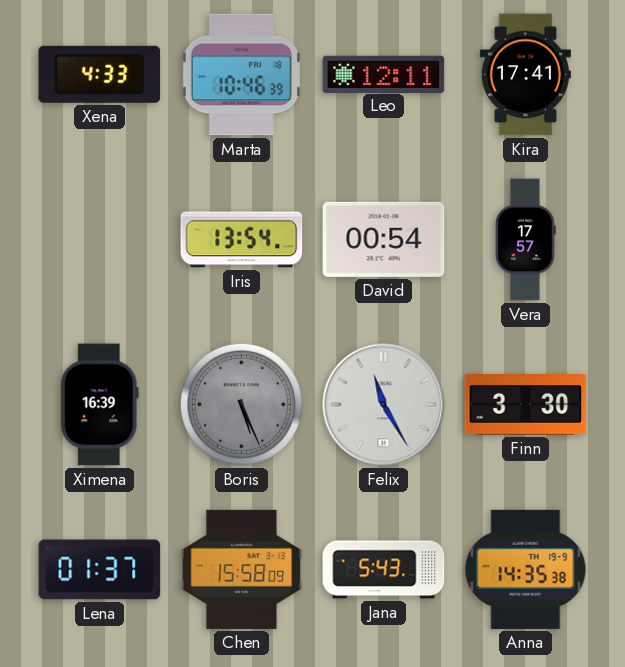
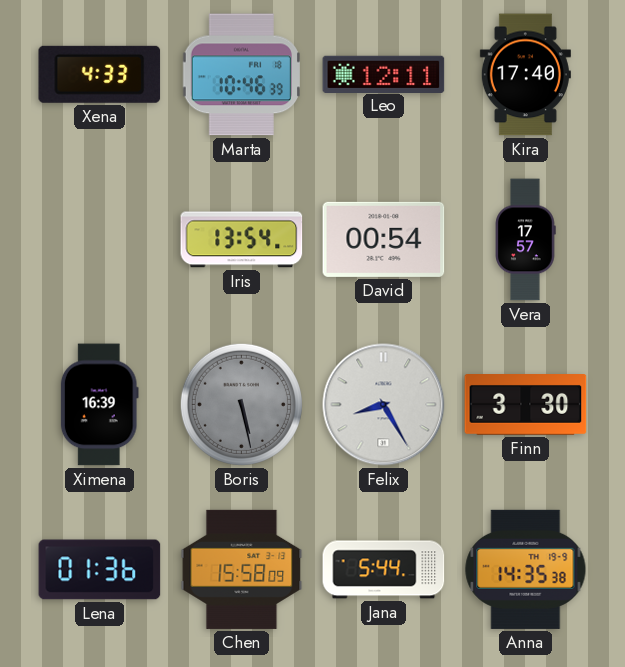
Kira: 17:41 -> 17:40 (525, 75)
Boris: 5:26 -> 5:28 (241, 404)
Felix: 11:25 -> 8:25 (384, 405)
Lena: 01:37 -> 01:36 (100, 570)
Jana: 5:43 -> 5:44 (384, 570)
